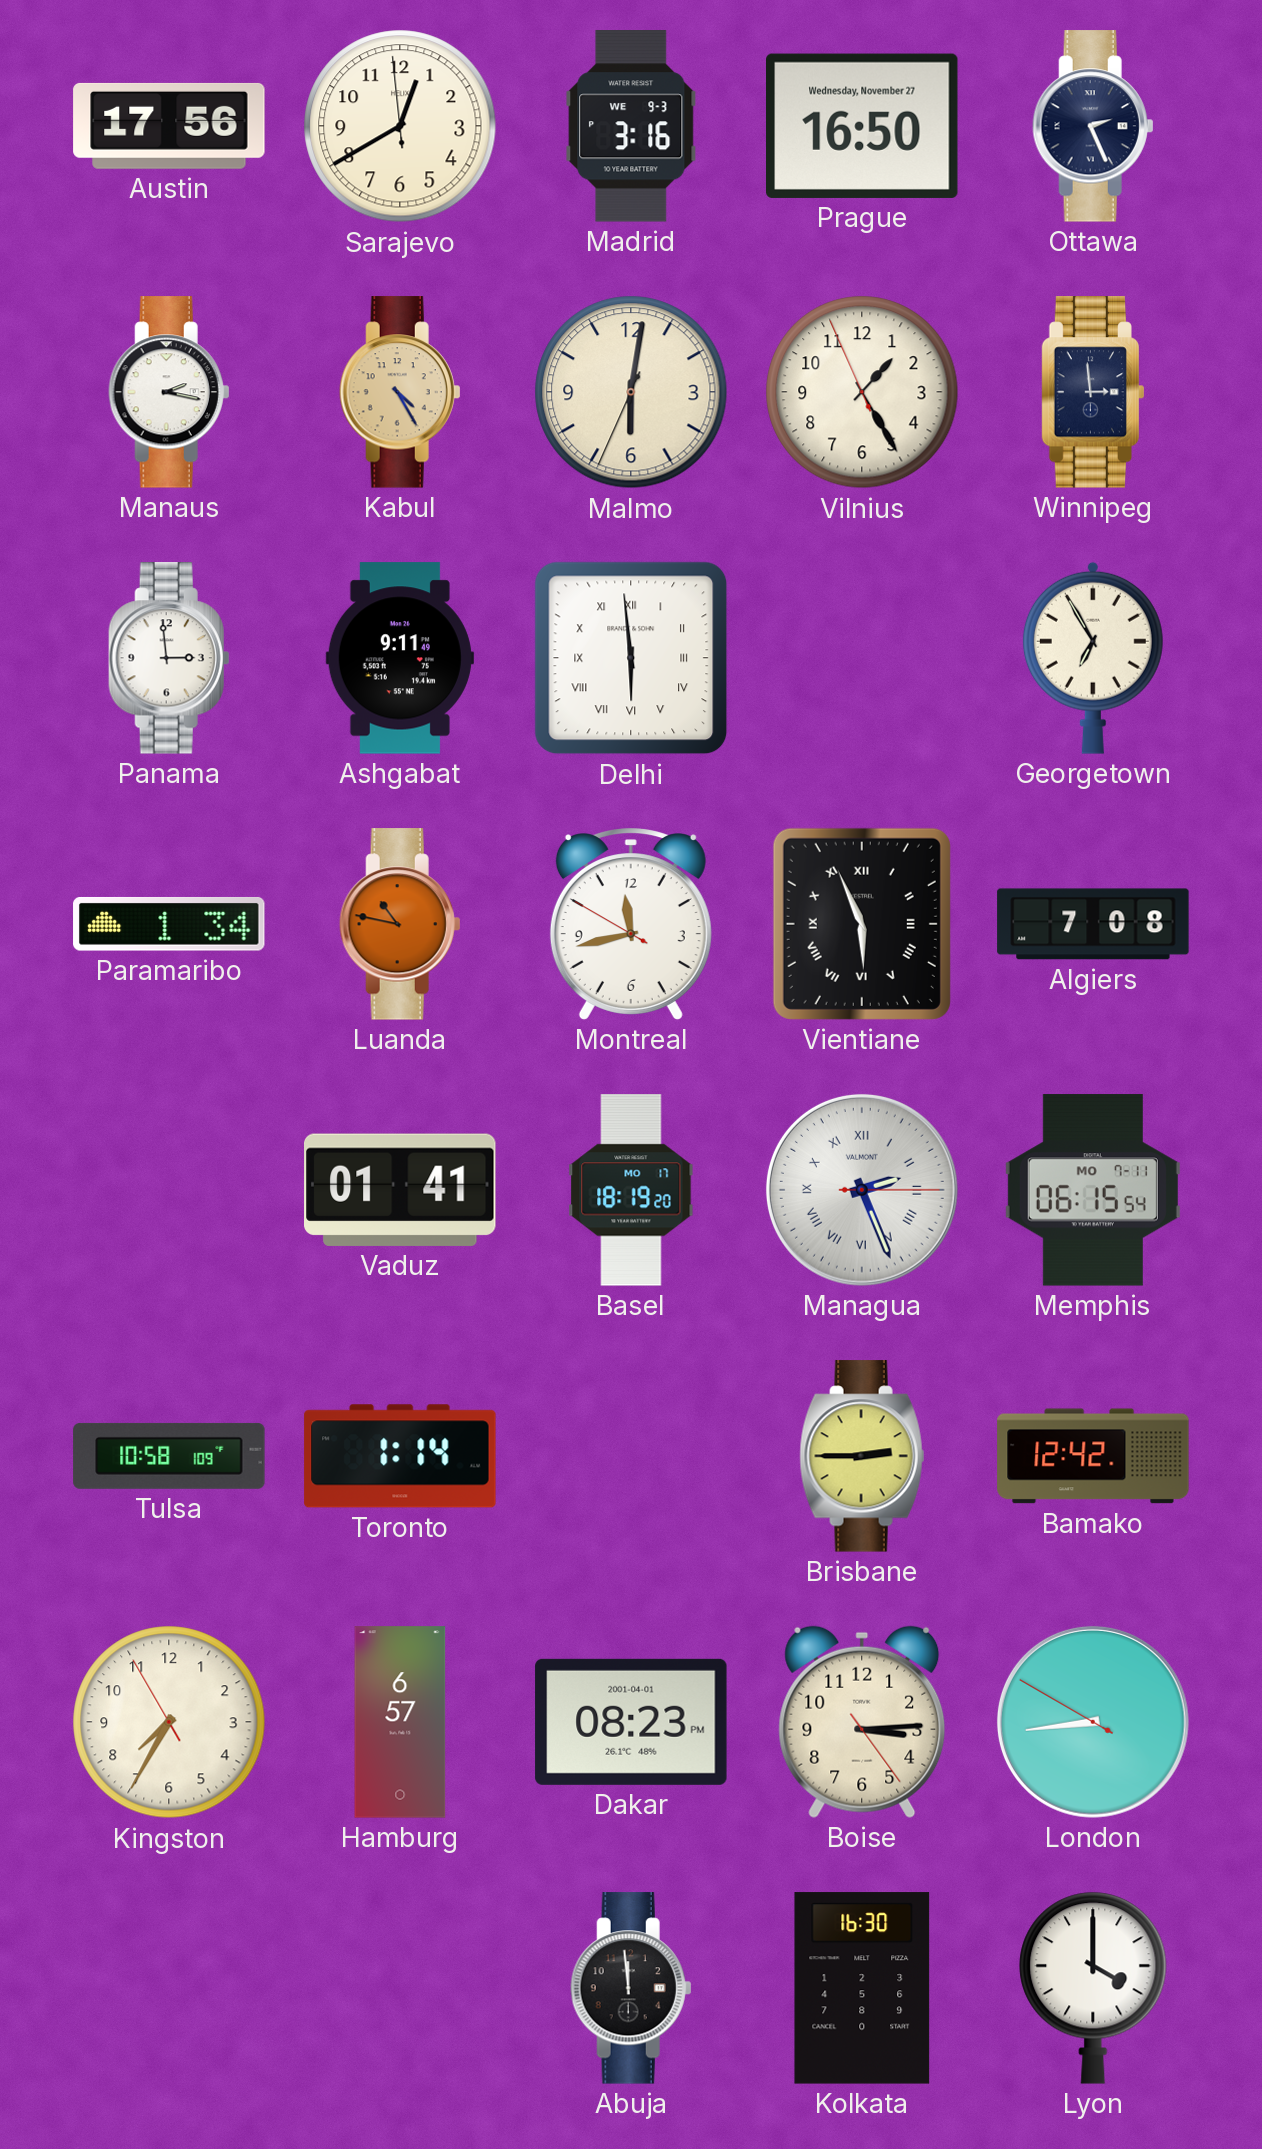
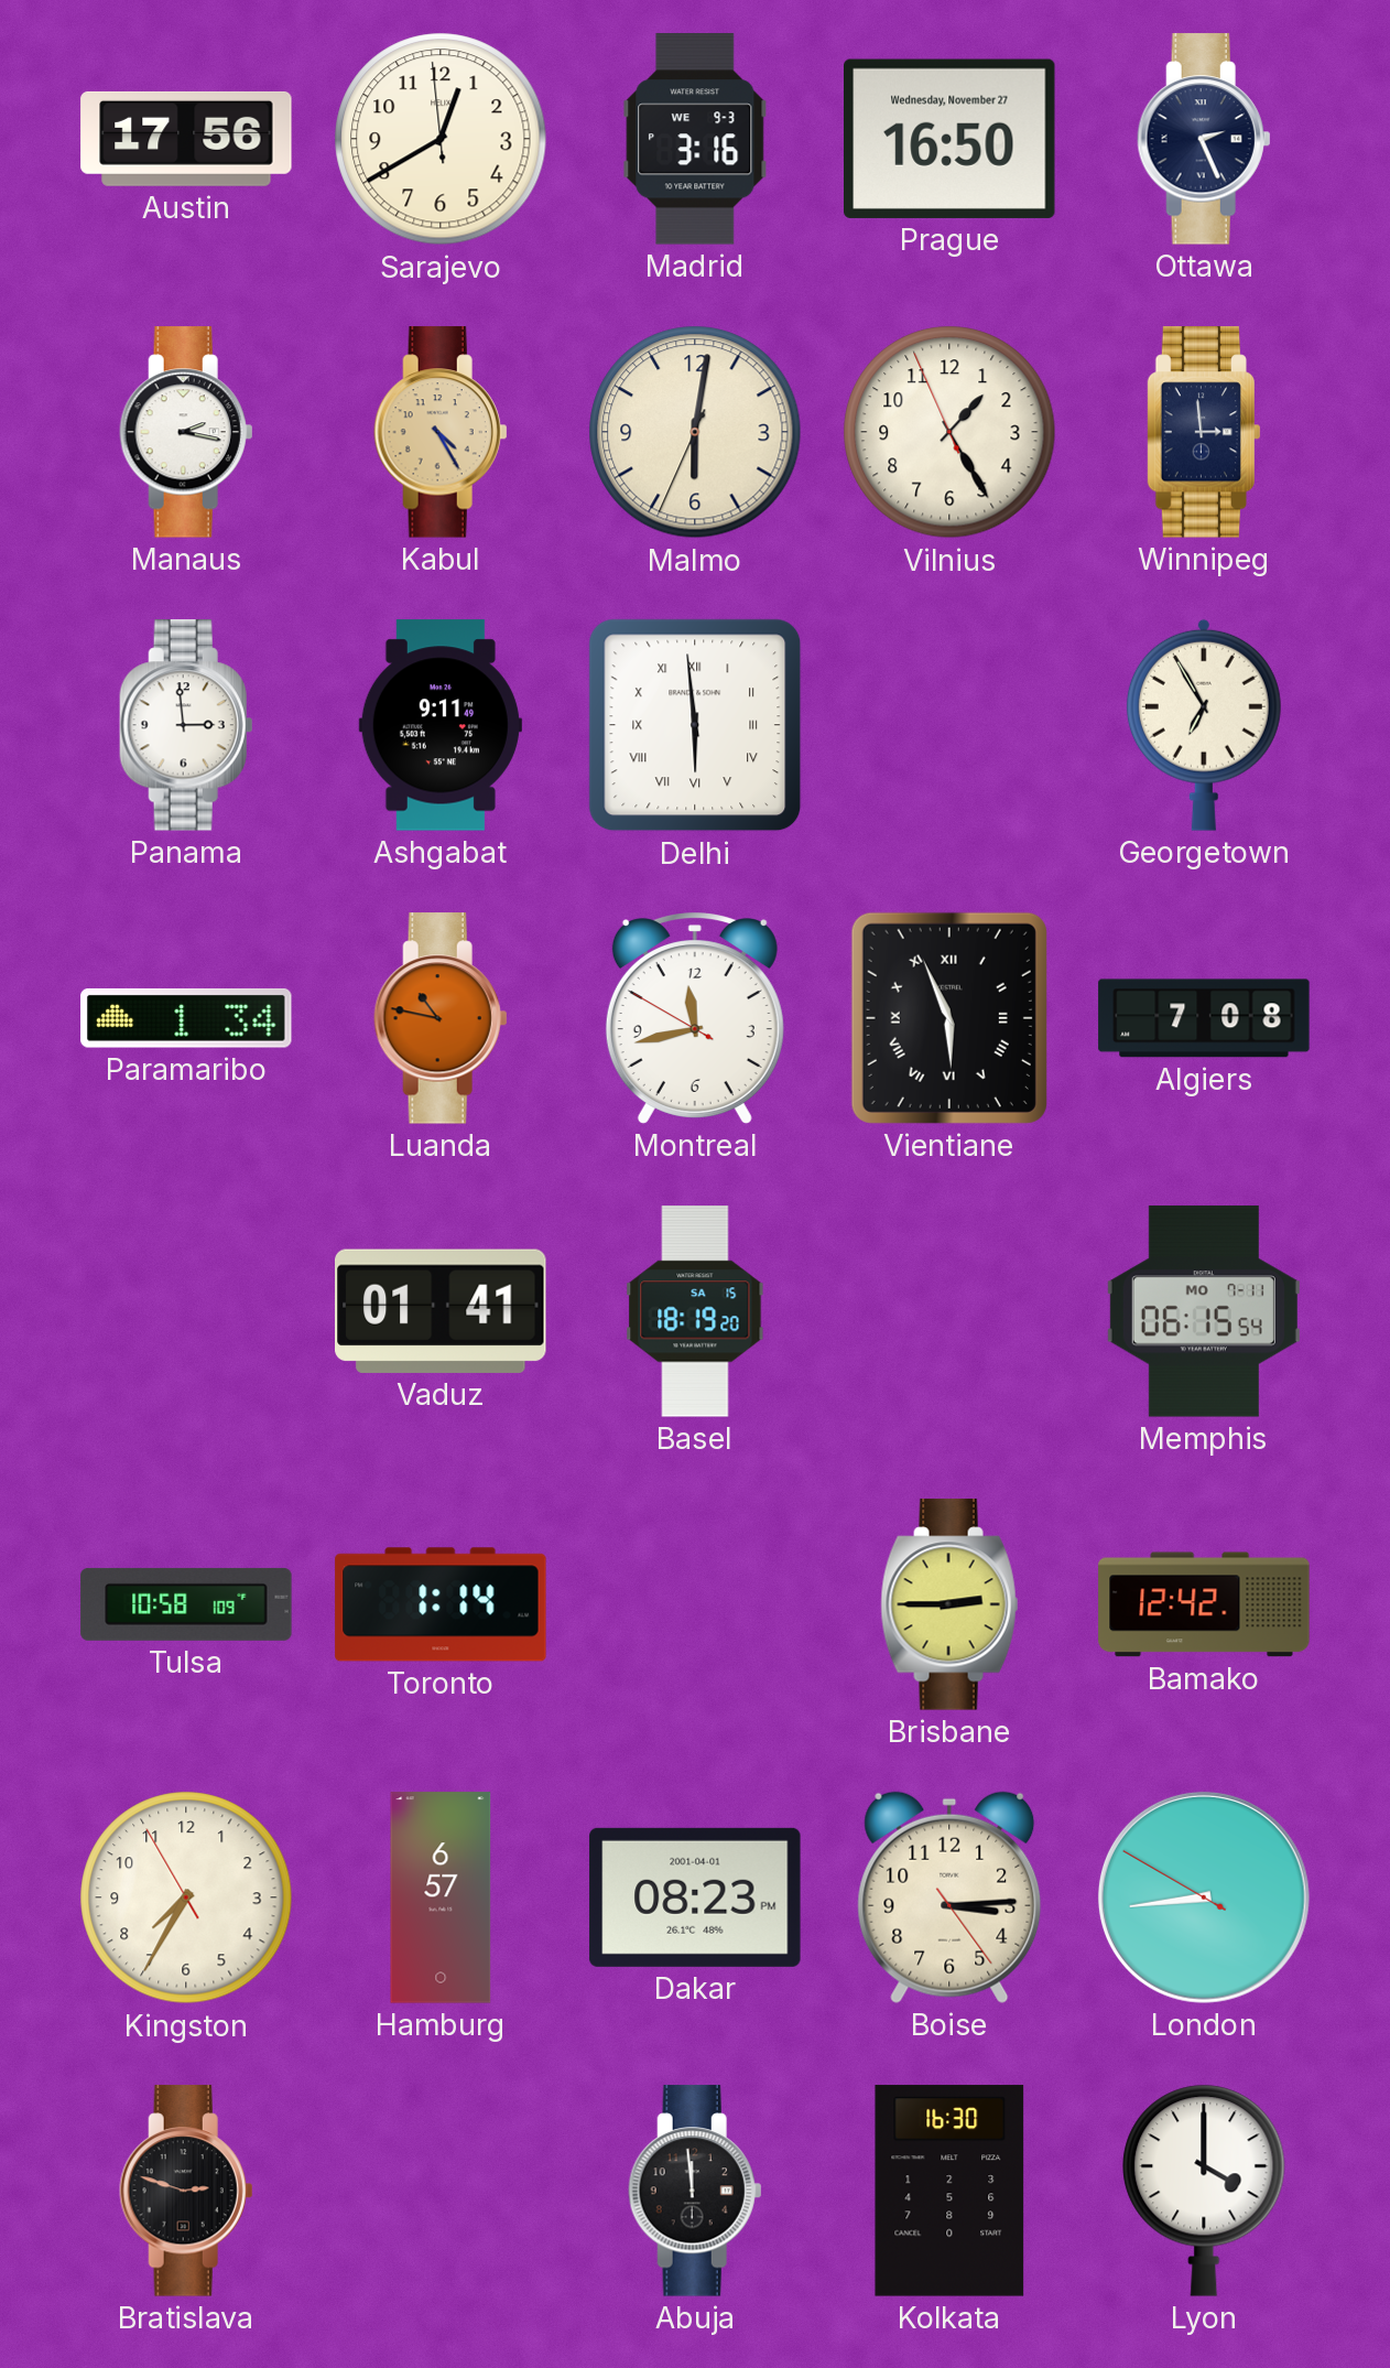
Basel date: MO 17 -> SA 15 (695, 1311)
Managua: 2:26 -> none (862, 1190)
Bratislava: none -> 2:48 (186, 2191)
